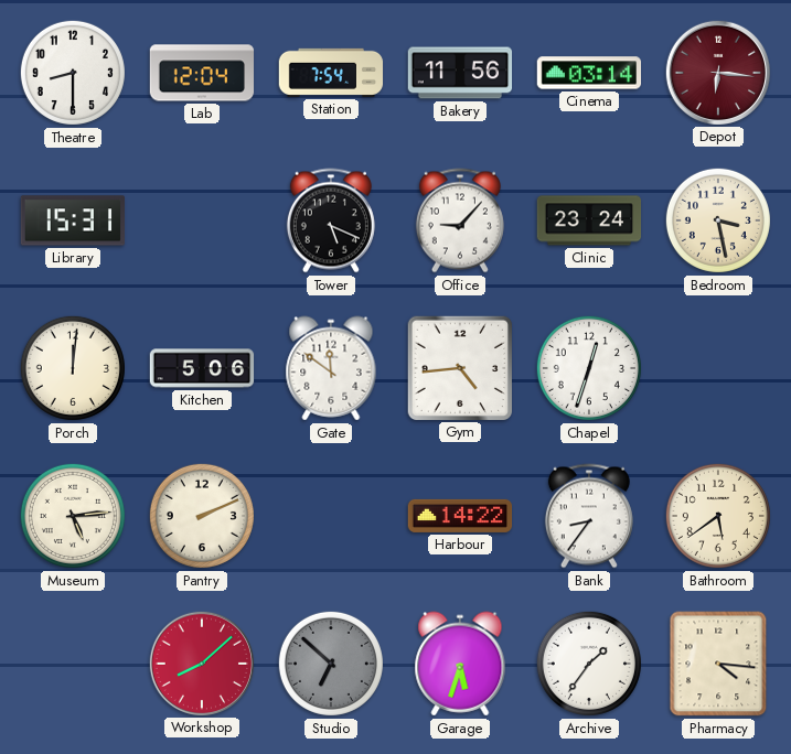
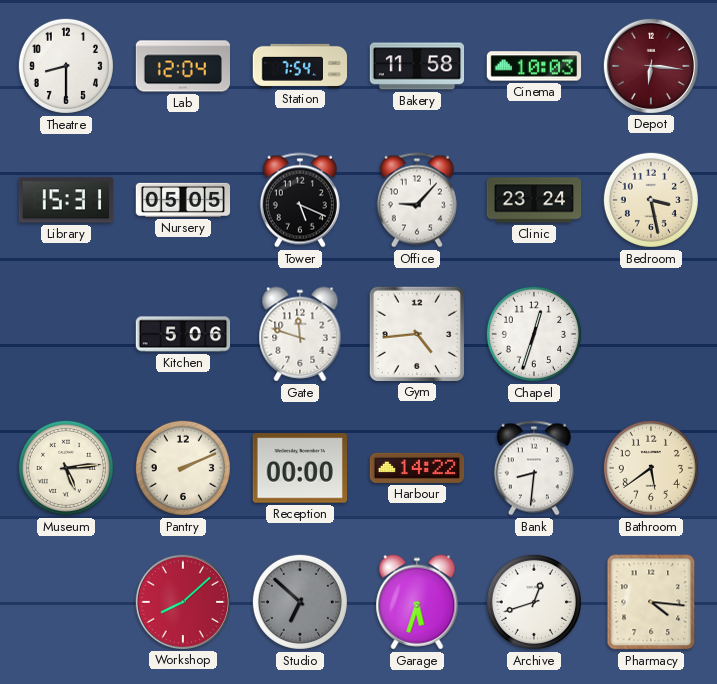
Bakery: 11:56 -> 11:58 (417, 66)
Cinema: 03:14 -> 10:03 (534, 66)
Nursery: none -> 05:05 (183, 200)
Porch: 12:01 -> none (73, 368)
Gate: 11:51 -> 11:48 (300, 334)
Reception: none -> 00:00 (299, 468)
Bank: 8:36 -> 8:31 (534, 468)
Archive: 1:36 -> 12:42 (534, 602)
